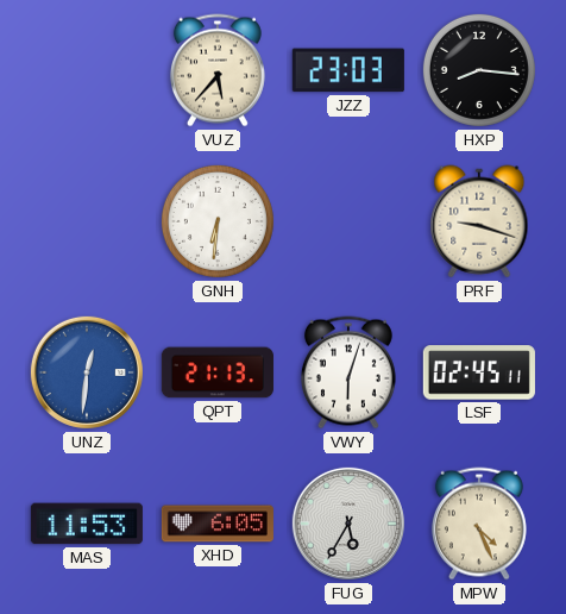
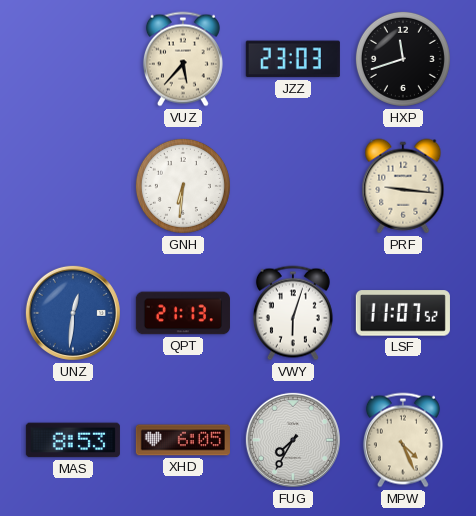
HXP: 8:16 -> 11:42 (403, 59)
PRF: 9:18 -> 9:16 (403, 186)
LSF: 02:45 -> 11:07 (403, 313)
MAS: 11:53 -> 8:53 (73, 440)
FUG: 5:35 -> 7:35 (293, 440)
